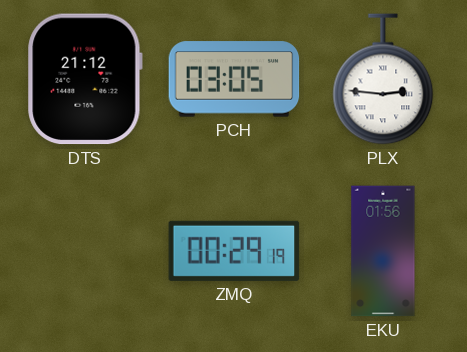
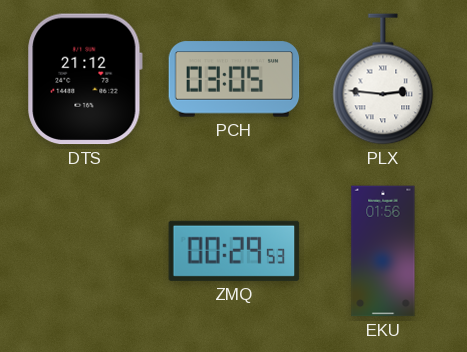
ZMQ: 00:29:19 -> 00:29:53 (234, 251)
